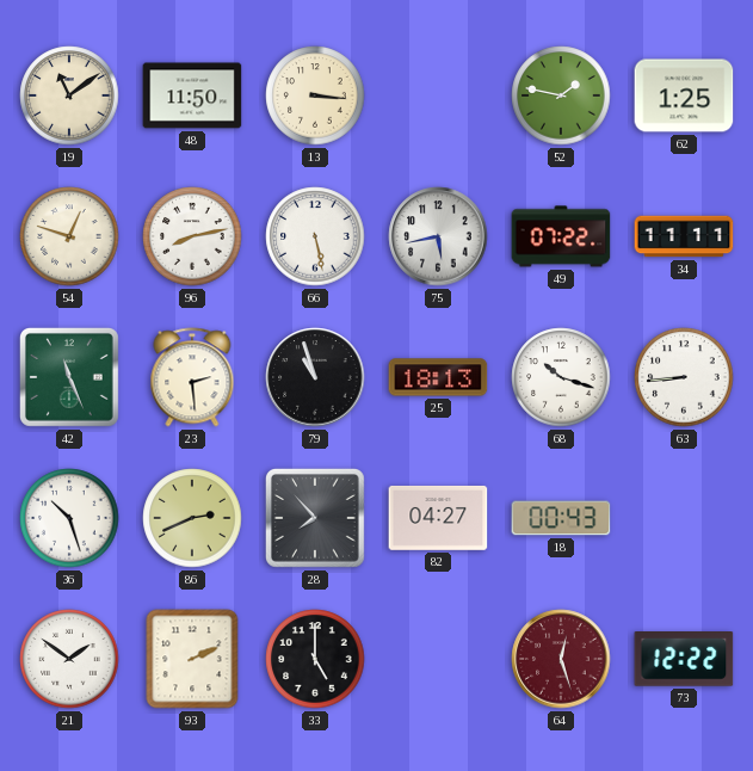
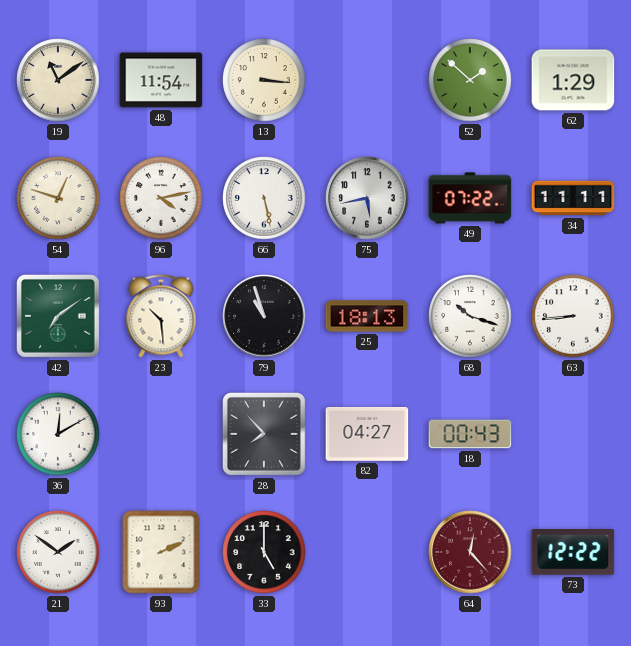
48: 11:50 -> 11:54 (161, 80)
52: 1:47 -> 1:52 (470, 80)
62: 1:25 -> 1:29 (573, 80)
96: 8:13 -> 4:13 (161, 198)
42: 11:26 -> 7:09 (58, 316)
23: 2:29 -> 10:29 (161, 316)
36: 10:27 -> 12:10 (58, 434)
86: 2:41 -> none (192, 518)
64: 12:27 -> 12:23 (470, 552)
